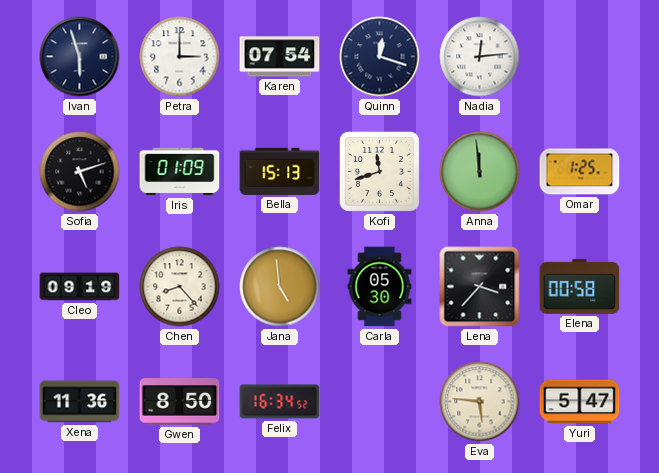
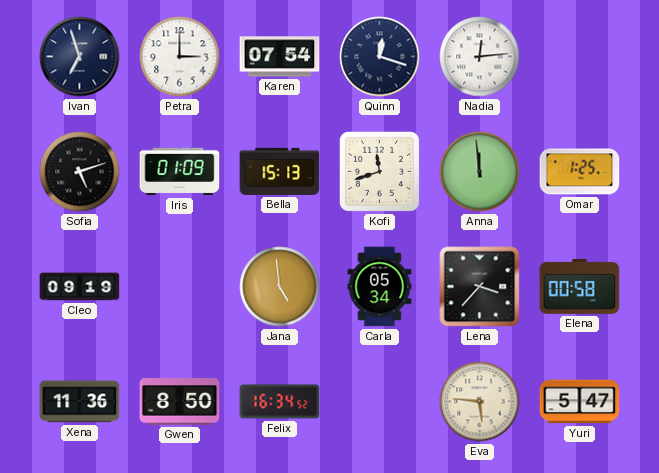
Ivan: 5:57 -> 6:57 (80, 57)
Chen: 8:23 -> none (180, 287)
Carla: 05:30 -> 05:34 (380, 287)
